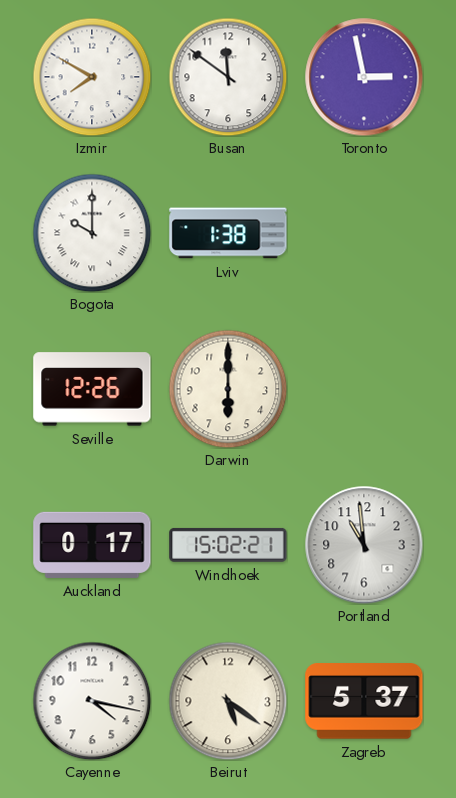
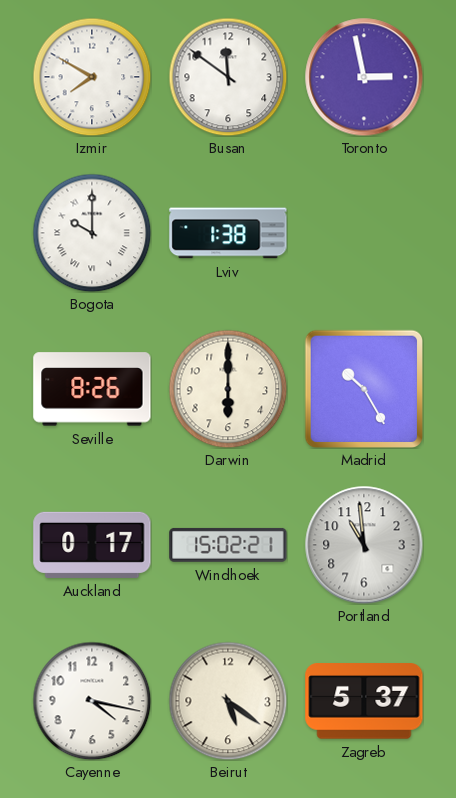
Seville: 12:26 -> 8:26 (92, 389)
Madrid: none -> 10:25 (363, 388)
